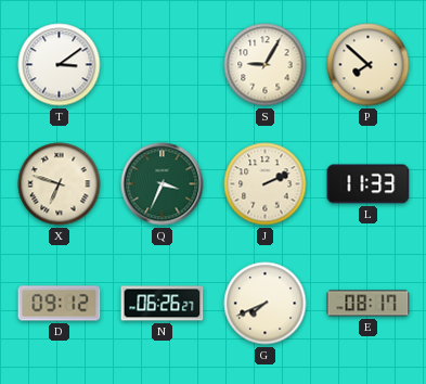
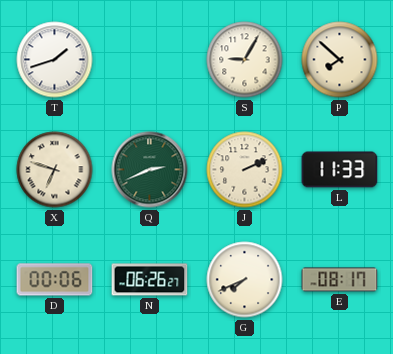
T: 3:09 -> 1:42 (55, 60)
Q: 3:34 -> 2:41 (150, 170)
D: 09:12 -> 00:06 (55, 280)
